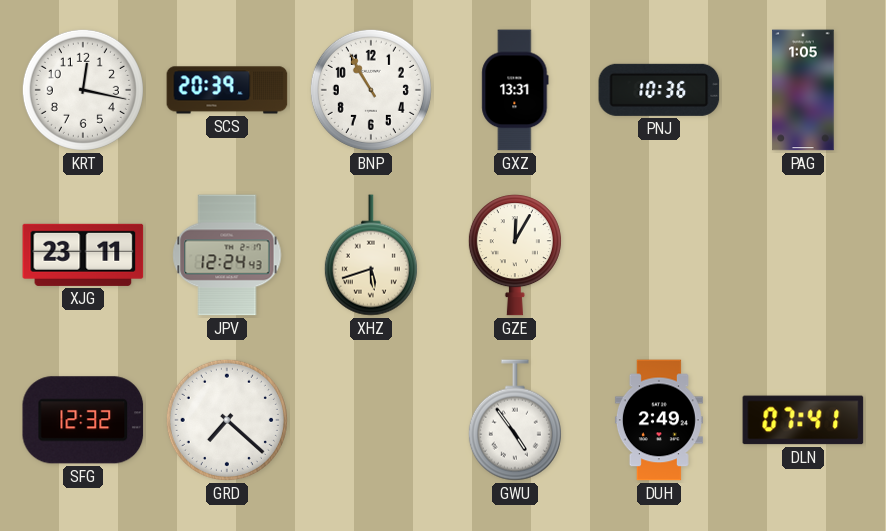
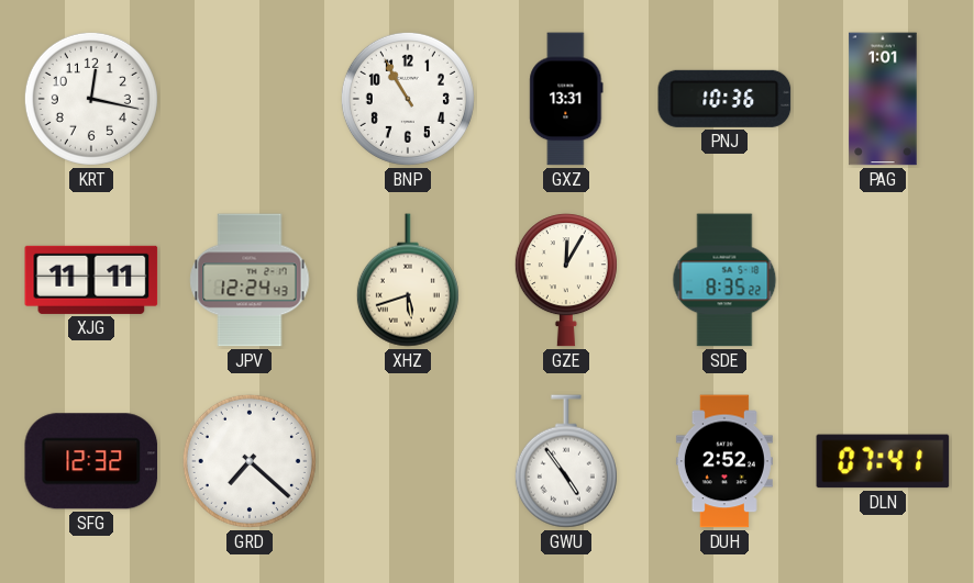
SCS: 20:39 -> none (227, 90)
PAG: 1:05 -> 1:01 (883, 99)
XJG: 23:11 -> 11:11 (91, 280)
SDE: none -> 8:35 (724, 280)
DUH: 2:49 -> 2:52 (724, 461)
